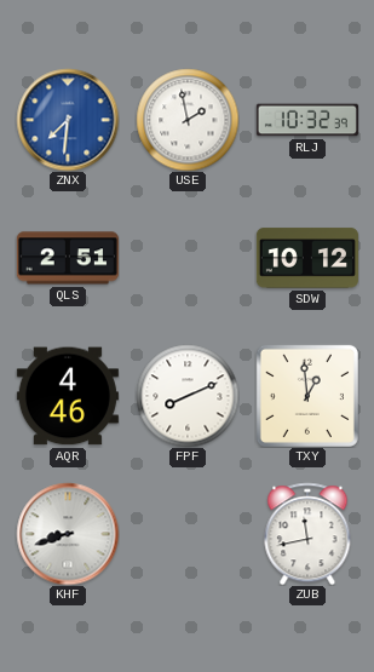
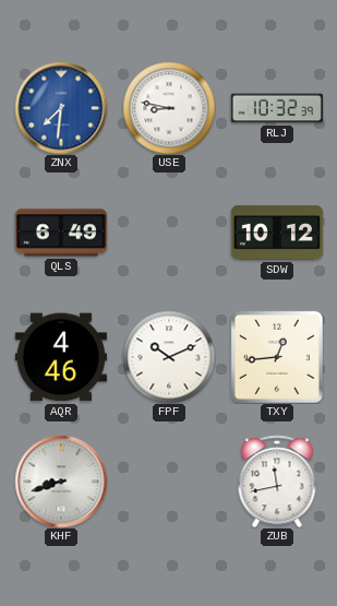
USE: 1:58 -> 8:47 (169, 108)
QLS: 2:51 -> 6:49 (61, 233)
FPF: 8:11 -> 10:11 (169, 357)
TXY: 12:59 -> 12:44 (277, 357)
